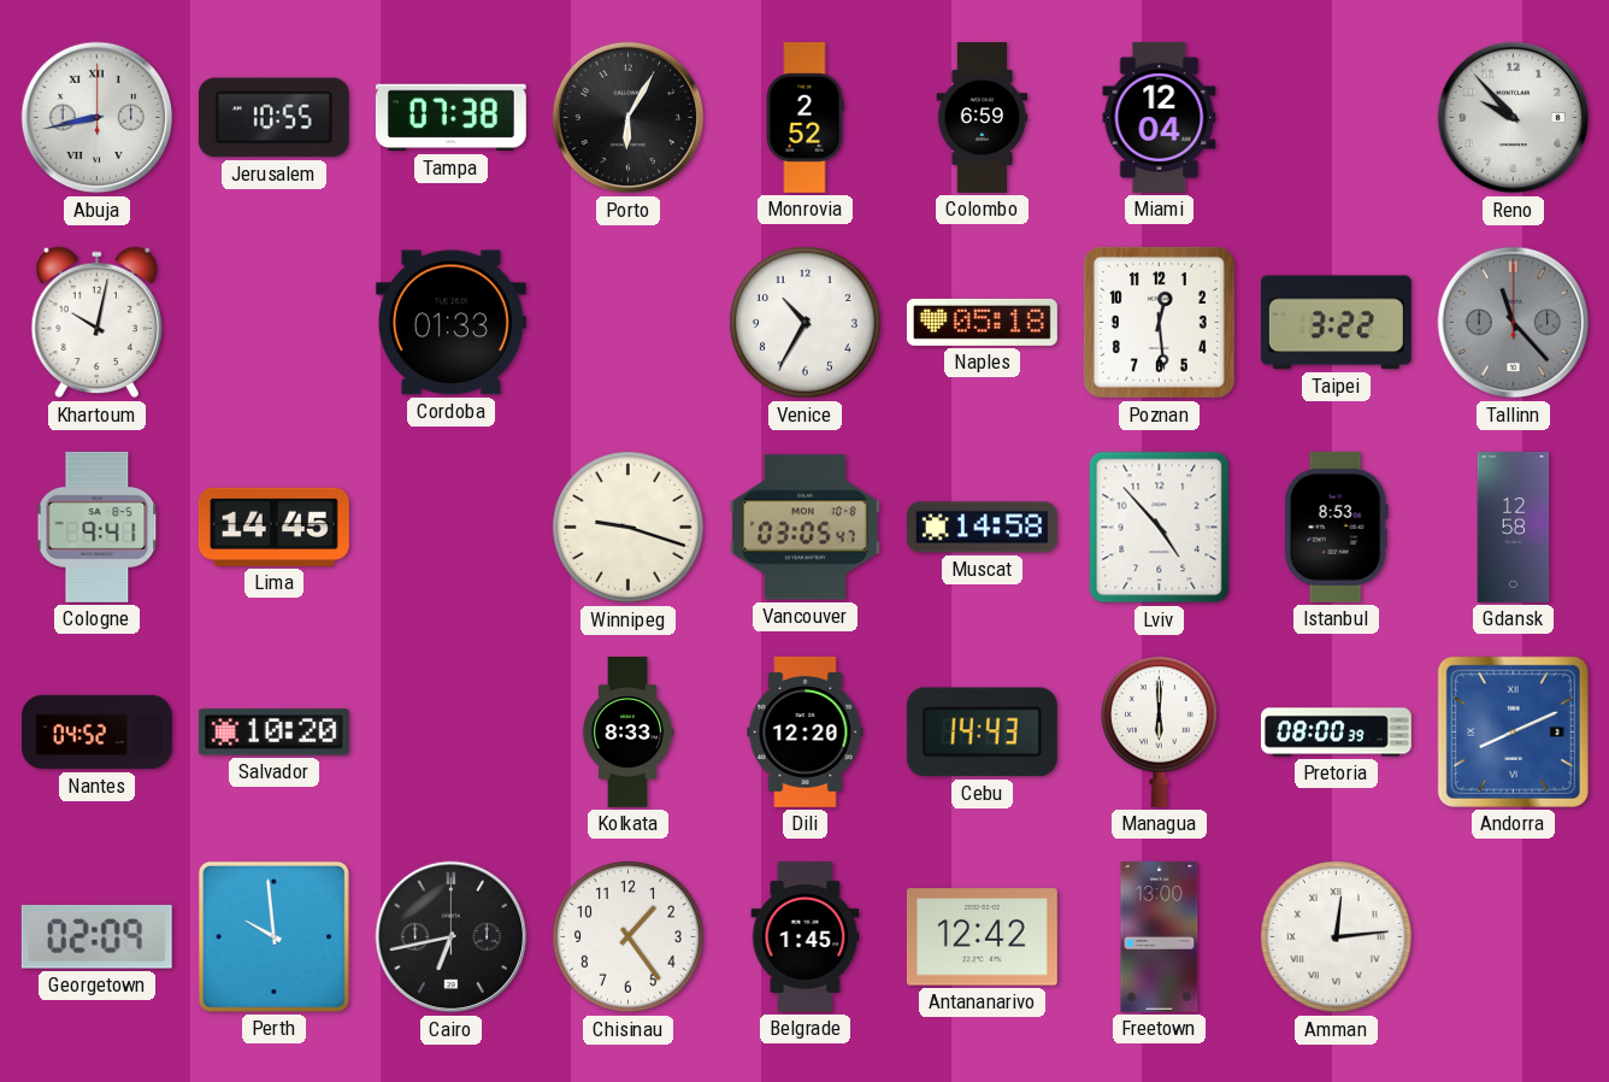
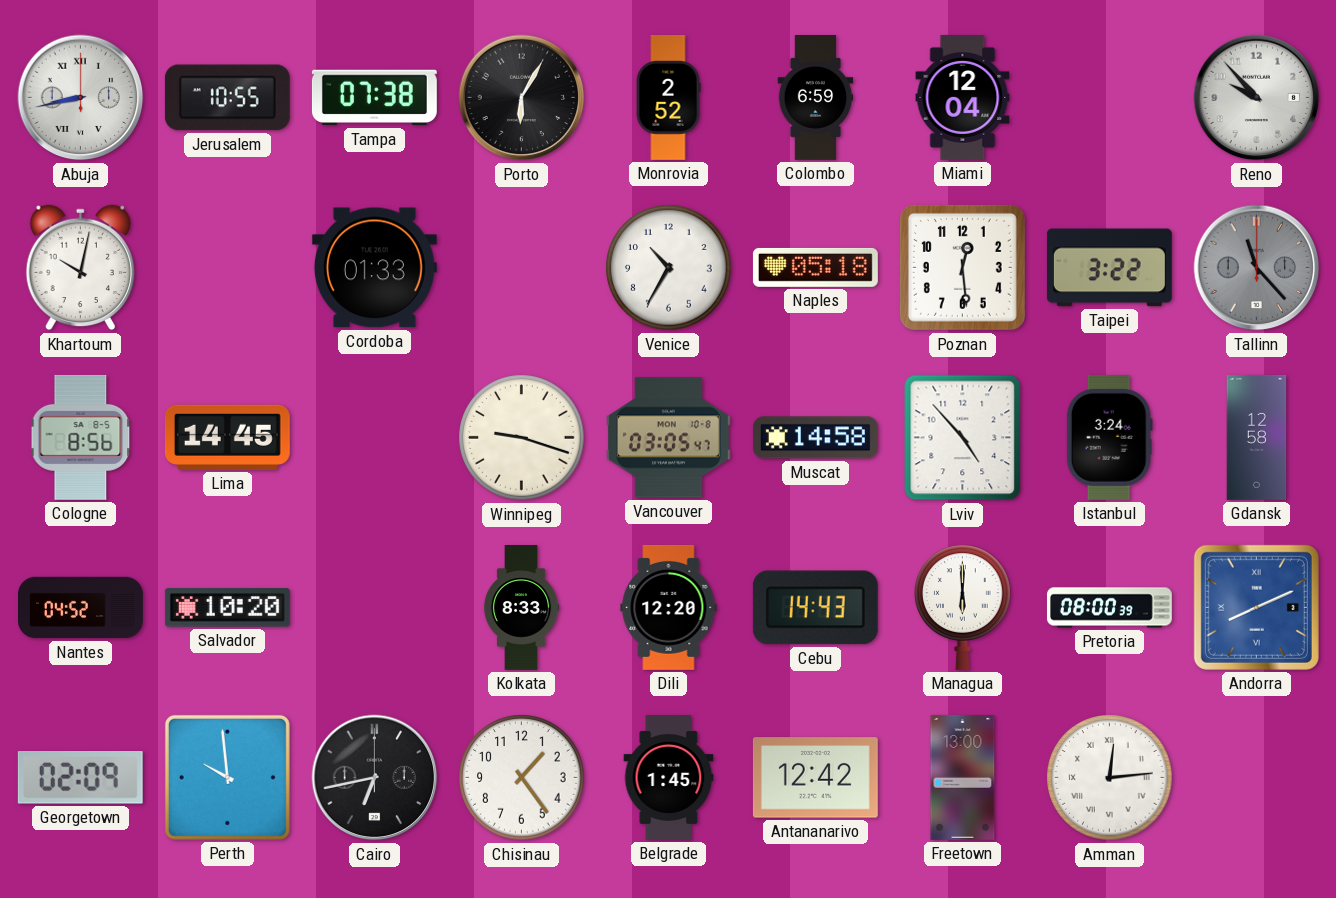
Cologne: 9:41 -> 8:56 (81, 437)
Istanbul: 8:53 -> 3:24 (1109, 437)
